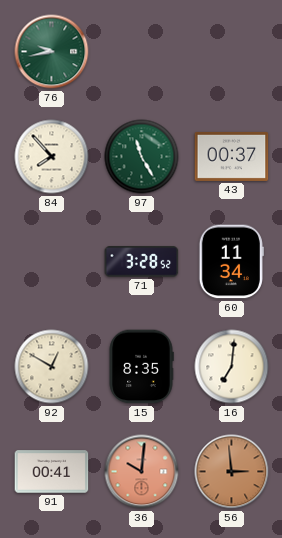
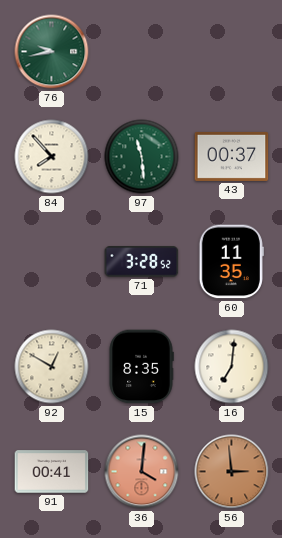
97: 11:25 -> 11:29 (142, 157)
60: 11:34 -> 11:35 (231, 262)
36: 10:01 -> 4:01 (142, 472)
